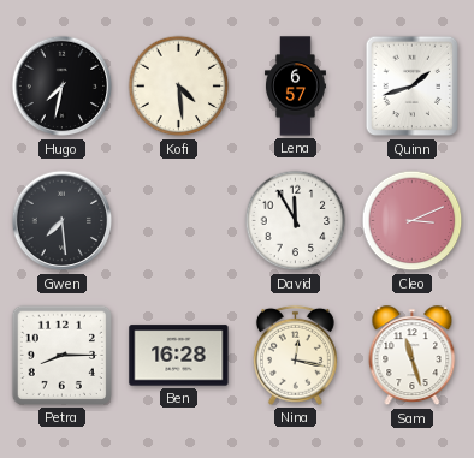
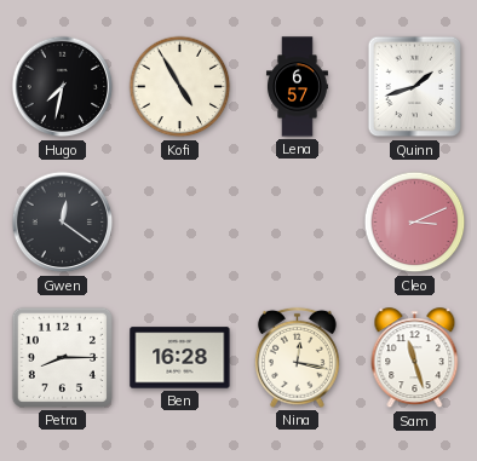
Kofi: 4:29 -> 4:55 (180, 87)
Gwen: 7:29 -> 12:21 (63, 223)
David: 11:55 -> none (296, 221)
